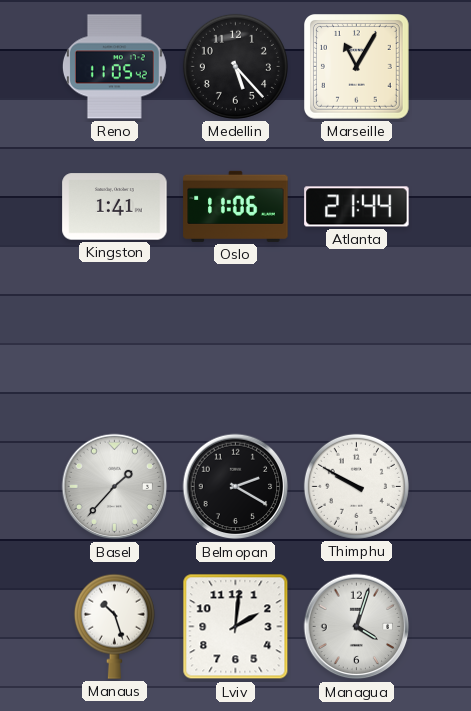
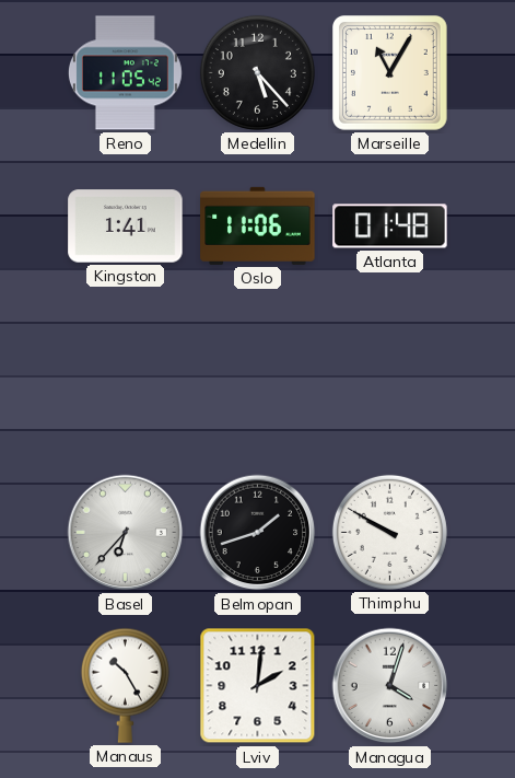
Atlanta: 21:44 -> 01:48 (390, 227)
Basel: 1:37 -> 6:37 (126, 533)
Belmopan: 2:20 -> 1:42 (258, 533)
Manaus: 10:27 -> 10:25 (125, 685)
